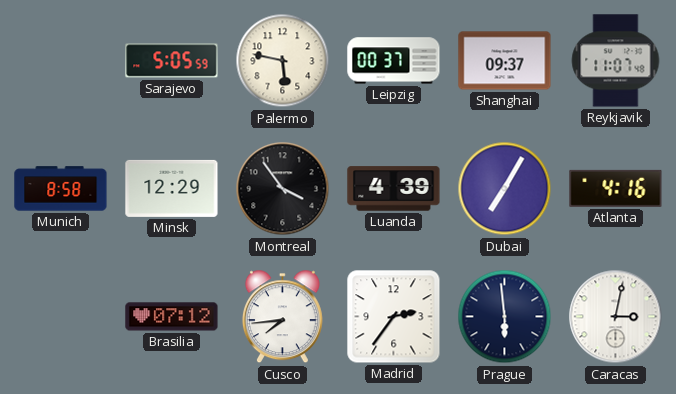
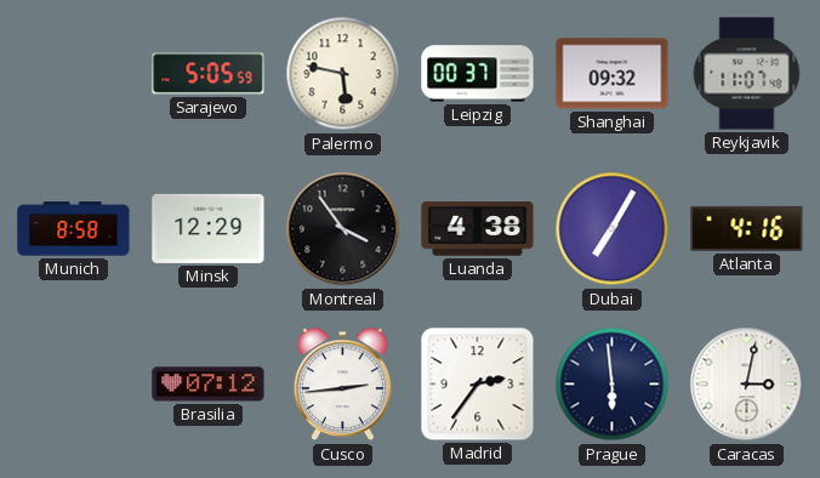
Shanghai: 09:37 -> 09:32 (613, 74)
Luanda: 4:39 -> 4:38 (478, 229)
Cusco: 7:44 -> 2:44 (342, 385)
